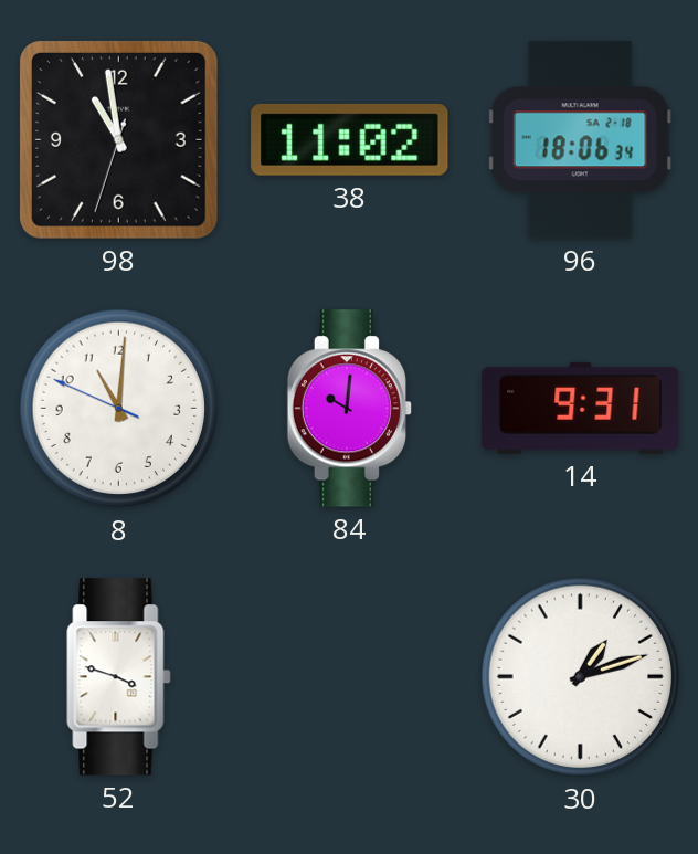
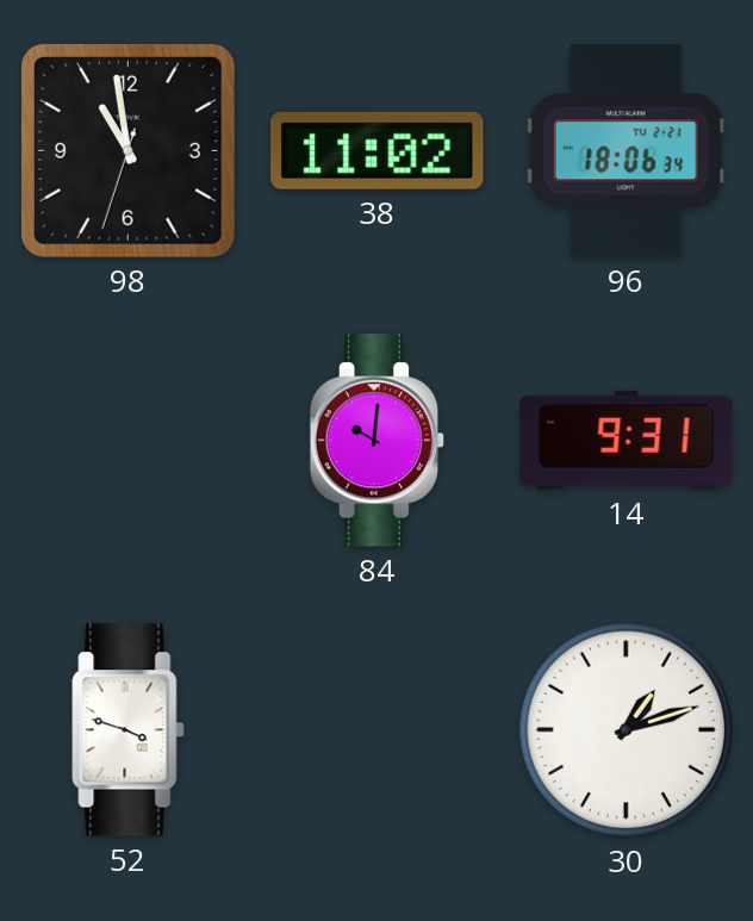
96 date: SA 2-18 -> TU 2-21 (626, 151)
8: 11:00 -> none (119, 409)
